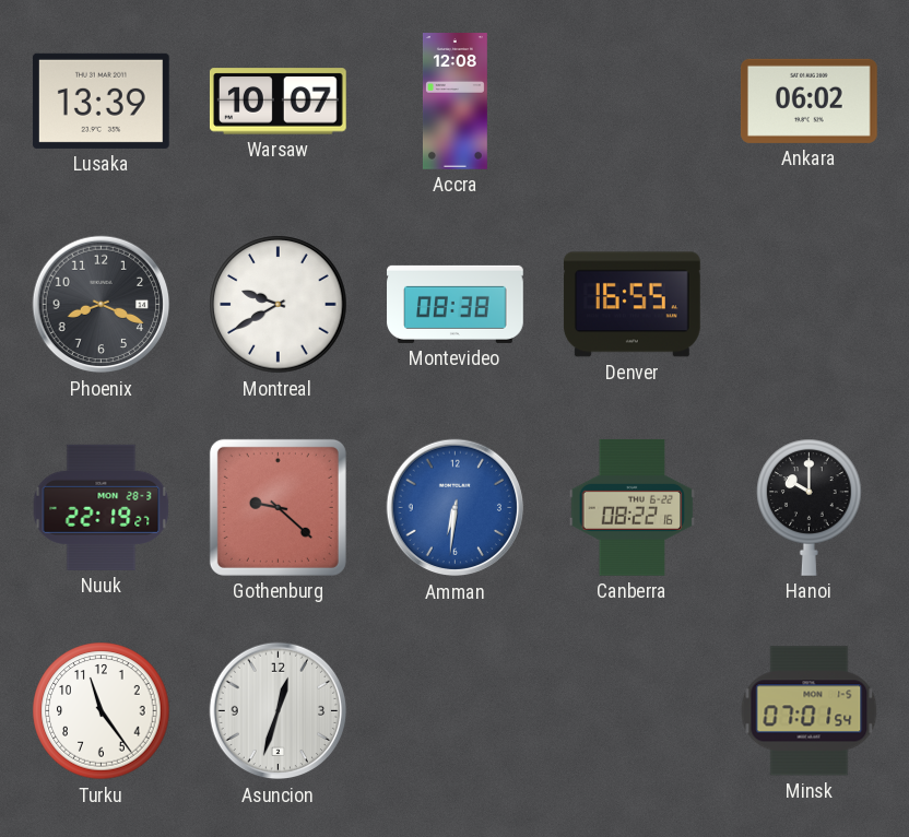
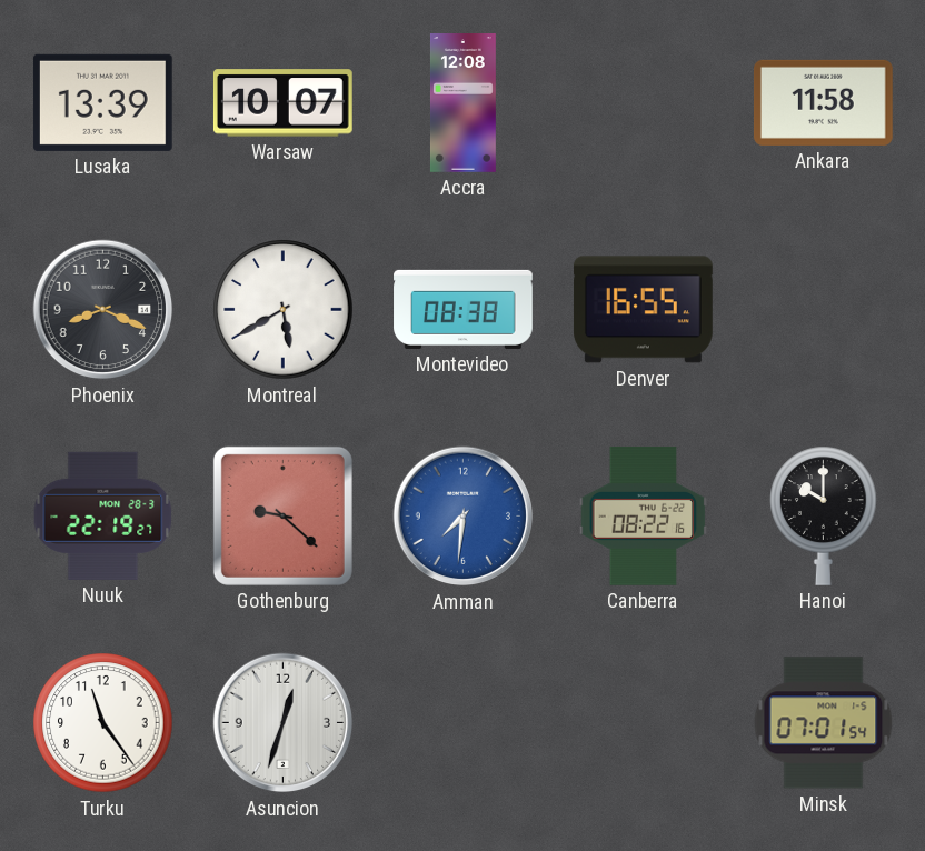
Ankara: 06:02 -> 11:58 (823, 102)
Montreal: 9:40 -> 5:40 (284, 310)
Amman: 6:31 -> 7:31 (464, 517)
